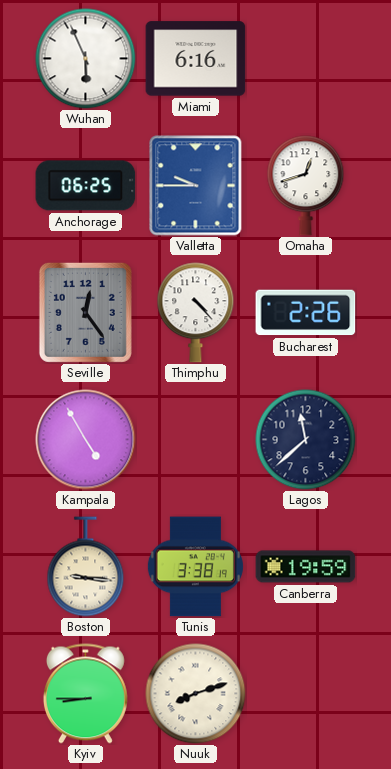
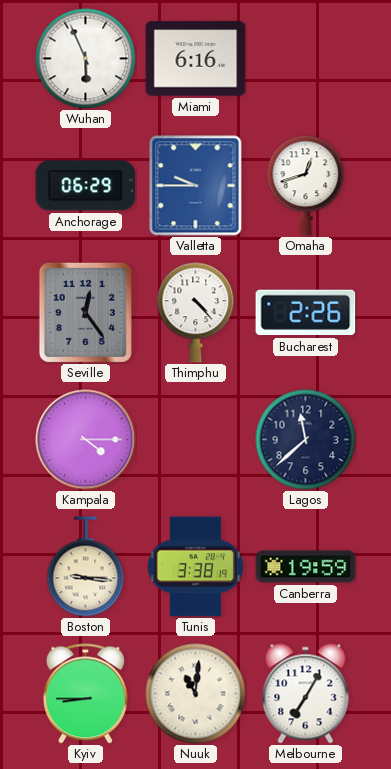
Anchorage: 06:25 -> 06:29 (86, 186)
Kampala: 4:55 -> 4:15 (86, 440)
Nuuk: 8:12 -> 11:01 (196, 694)
Melbourne: none -> 7:05 (306, 694)
